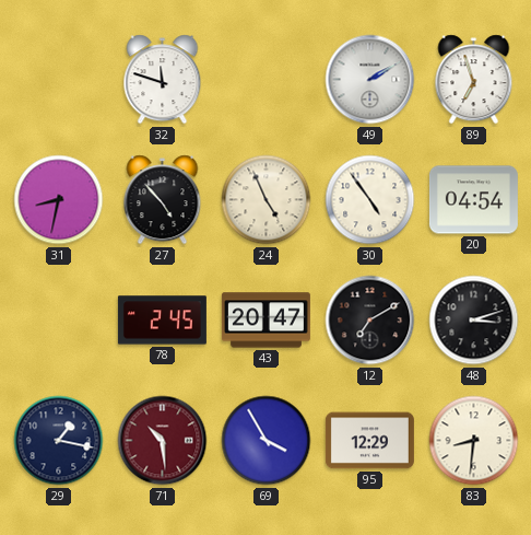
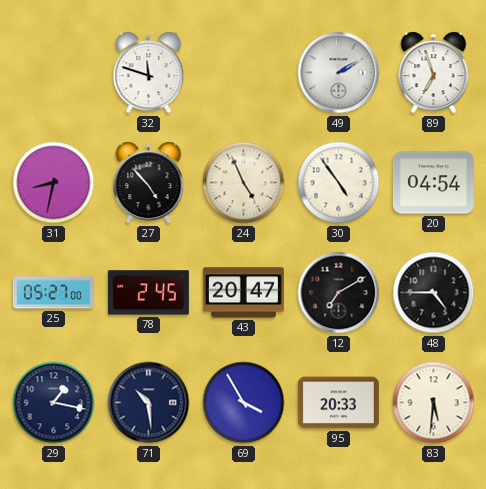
25: none -> 05:27 (53, 293)
48: 3:12 -> 4:45 (434, 293)
71 dial: burgundy -> navy (149, 403)
95: 12:29 -> 20:33 (338, 403)
83: 8:31 -> 5:31 (434, 403)
